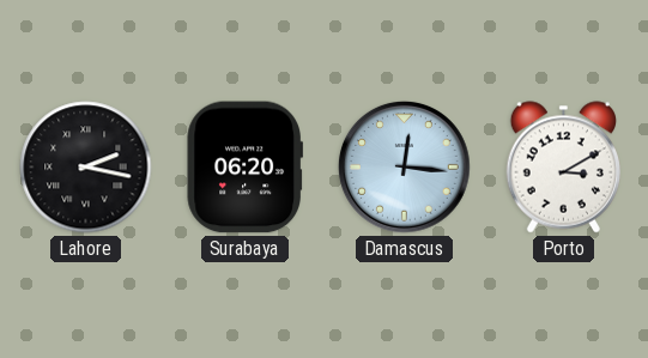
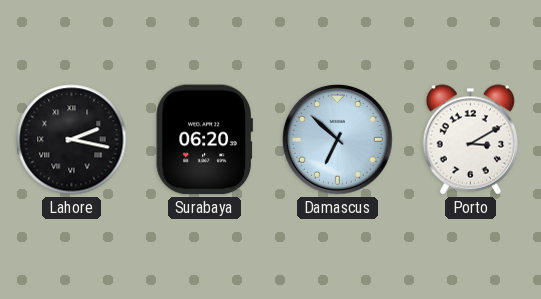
Damascus: 12:16 -> 6:52 (337, 139)
